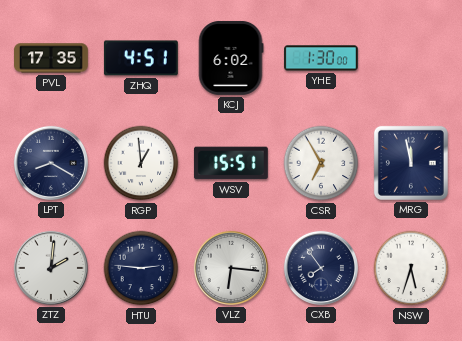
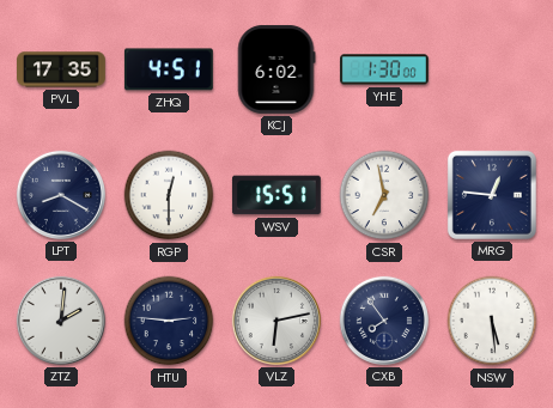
RGP: 12:59 -> 12:30 (169, 195)
CSR: 6:55 -> 6:58 (384, 195)
MRG: 11:58 -> 12:46 (492, 195)
VLZ: 6:16 -> 6:13 (276, 321)
NSW: 5:33 -> 5:29 (492, 321)
